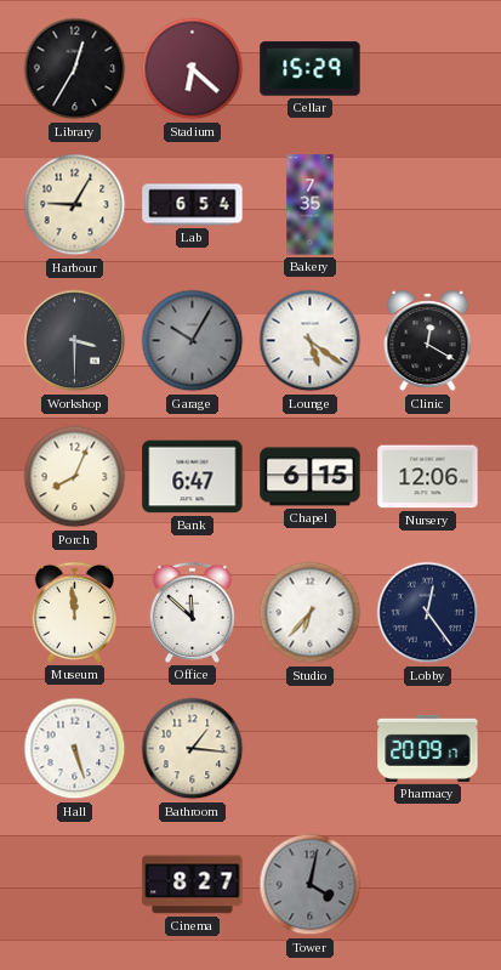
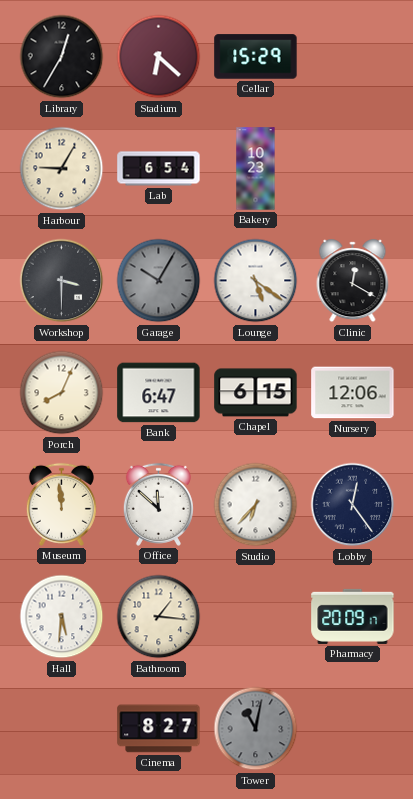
Bakery: 7:35 -> 10:23 (256, 169)
Hall: 5:27 -> 5:31 (62, 617)
Tower: 4:02 -> 11:02 (256, 729)
